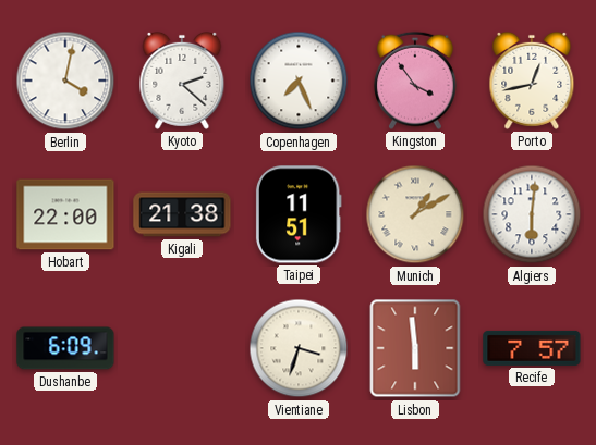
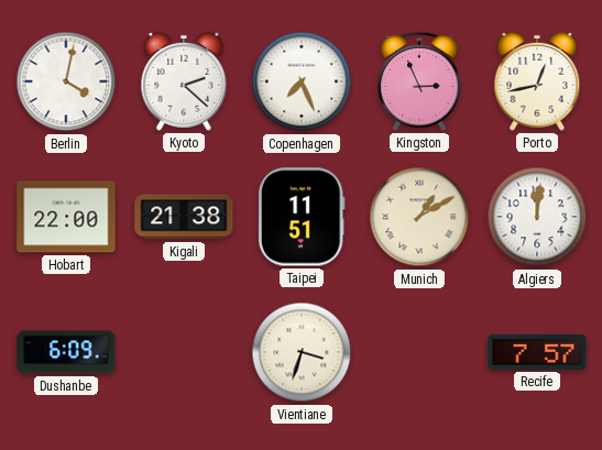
Kingston: 3:54 -> 2:56 (420, 81)
Algiers: 6:01 -> 12:01 (537, 217)
Lisbon: 5:59 -> none (415, 348)
